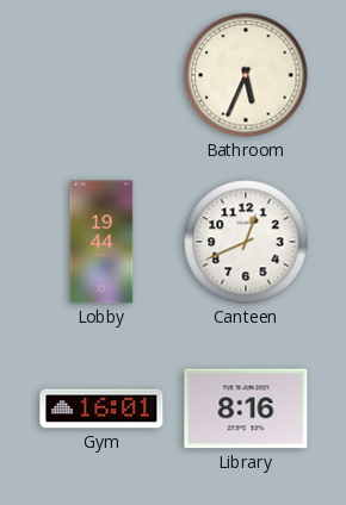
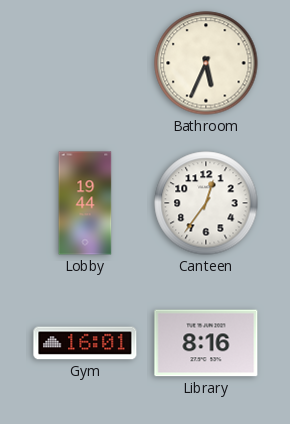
Canteen: 12:41 -> 12:36 (206, 203)
